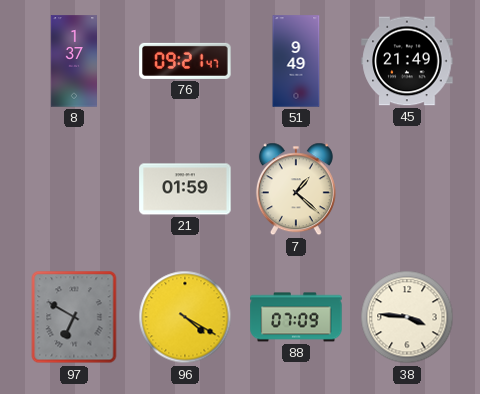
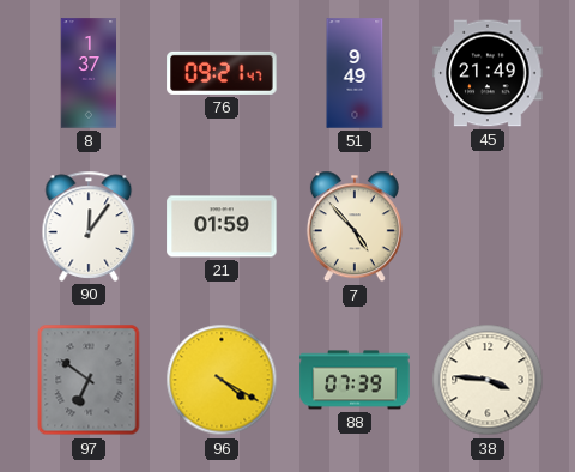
90: none -> 12:06 (89, 226)
7: 1:22 -> 4:53 (355, 226)
97: 6:50 -> 6:51 (89, 380)
88: 07:09 -> 07:39 (355, 380)
